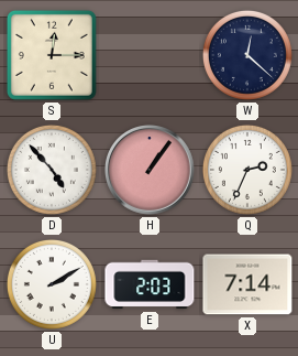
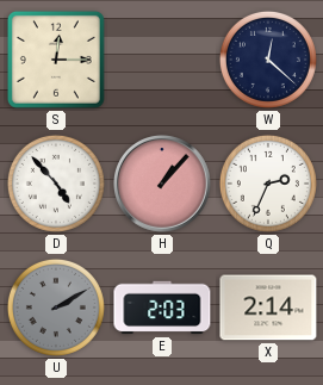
H: 1:06 -> 1:07 (163, 185)
U dial: white -> grey (56, 308)
X: 7:14 -> 2:14 (268, 308)
